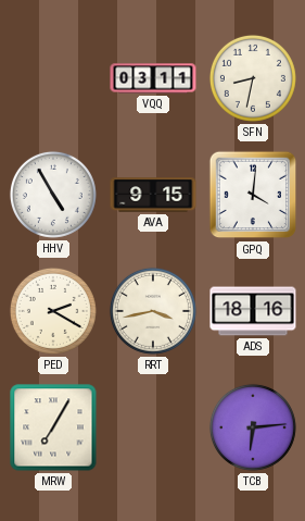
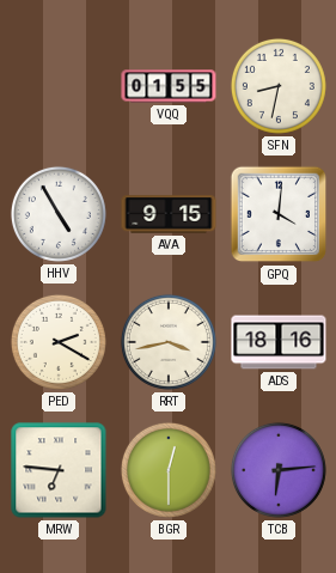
VQQ: 03:11 -> 01:55 (169, 86)
MRW: 7:05 -> 6:46 (59, 470)
BGR: none -> 12:30 (169, 470)
